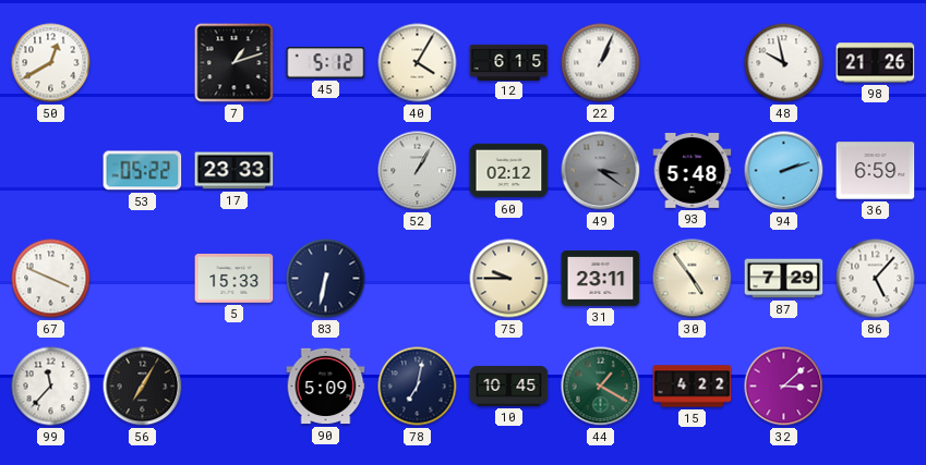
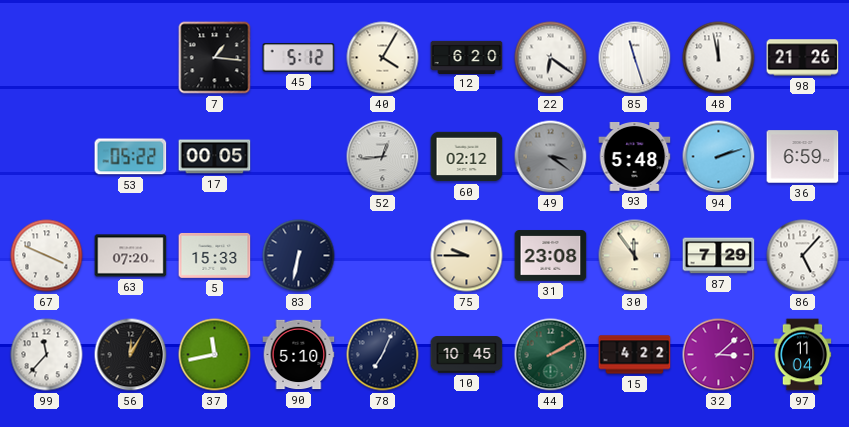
50: 12:40 -> none (51, 63)
7: 1:12 -> 1:16 (215, 58)
12: 6:15 -> 6:20 (467, 57)
22: 1:04 -> 6:21 (551, 58)
85: none -> 11:27 (635, 58)
48: 9:58 -> 11:58 (719, 58)
17: 23:33 -> 00:05 (215, 157)
52: 1:05 -> 12:44 (383, 157)
63: none -> 07:20 (131, 256)
31: 23:11 -> 23:08 (551, 256)
30: 4:54 -> 11:54 (635, 256)
56: 7:05 -> 12:05 (131, 355)
37: none -> 11:43 (215, 355)
90: 5:09 -> 5:10 (299, 355)
78: 7:02 -> 7:04 (383, 355)
44: 1:20 -> 2:10 (551, 355)
97: none -> 11:04 (803, 355)
